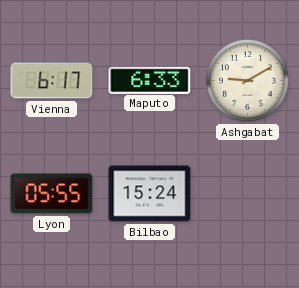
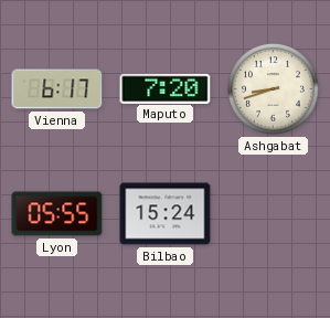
Maputo: 6:33 -> 7:20 (166, 88)
Ashgabat: 9:10 -> 8:42 (273, 88)
